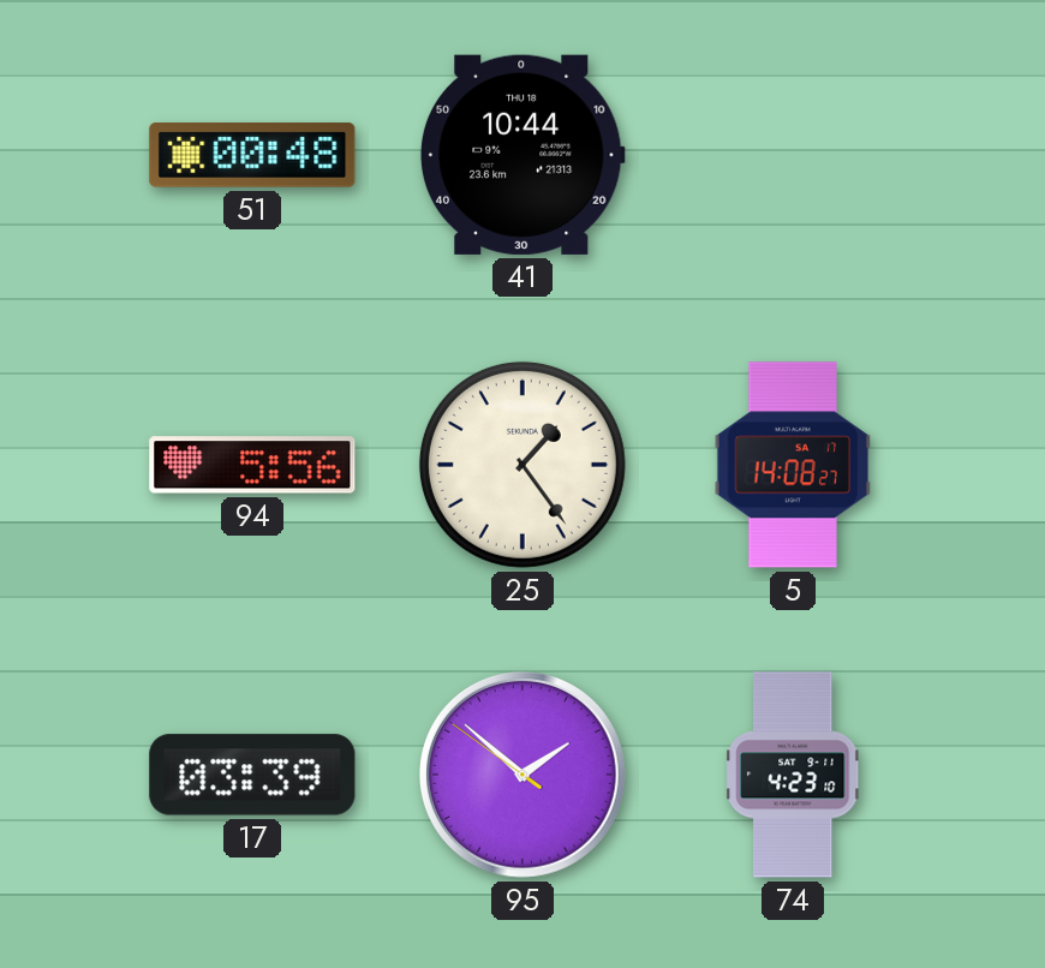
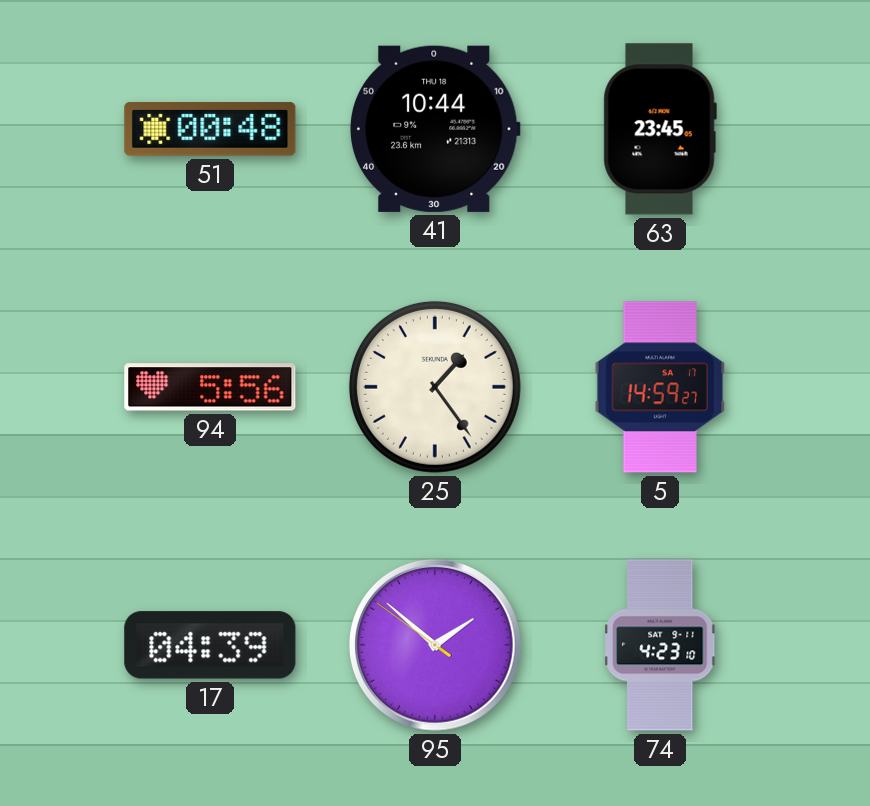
63: none -> 23:45 (660, 129)
5: 14:08 -> 14:59 (660, 387)
17: 03:39 -> 04:39 (210, 645)
